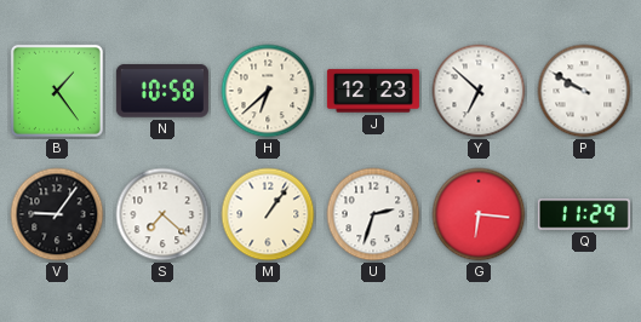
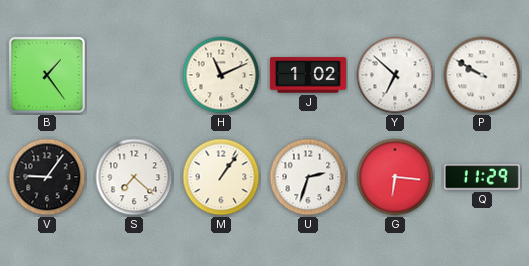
N: 10:58 -> none (162, 91)
H: 6:38 -> 11:11 (221, 75)
J: 12:23 -> 1:02 (308, 75)
